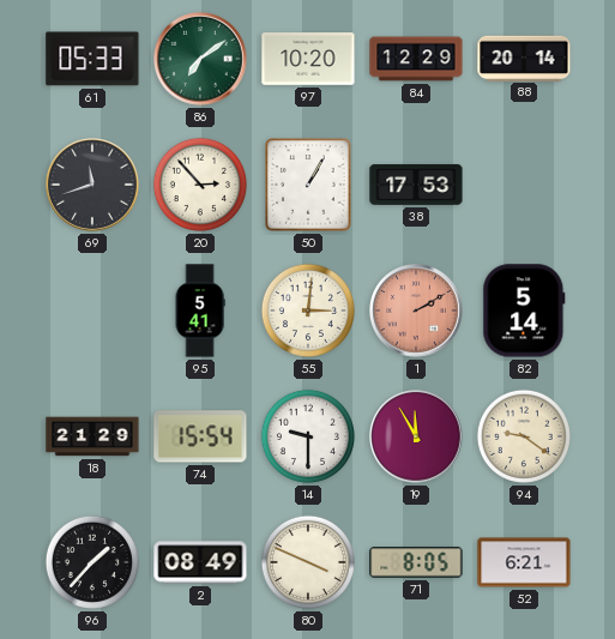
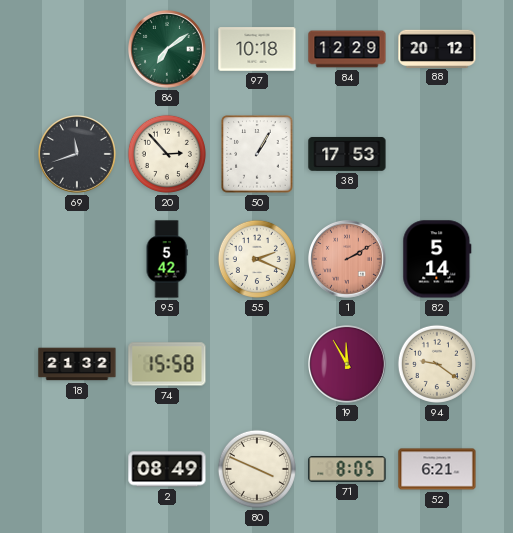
61: 05:33 -> none (92, 59)
97: 10:20 -> 10:18 (257, 49)
88: 20:14 -> 20:12 (437, 48)
95: 5:41 -> 5:42 (167, 259)
55: 3:01 -> 2:19 (257, 259)
18: 21:29 -> 21:32 (77, 364)
74: 15:54 -> 15:58 (167, 364)
14: 9:30 -> none (308, 436)
96: 1:37 -> none (92, 562)
